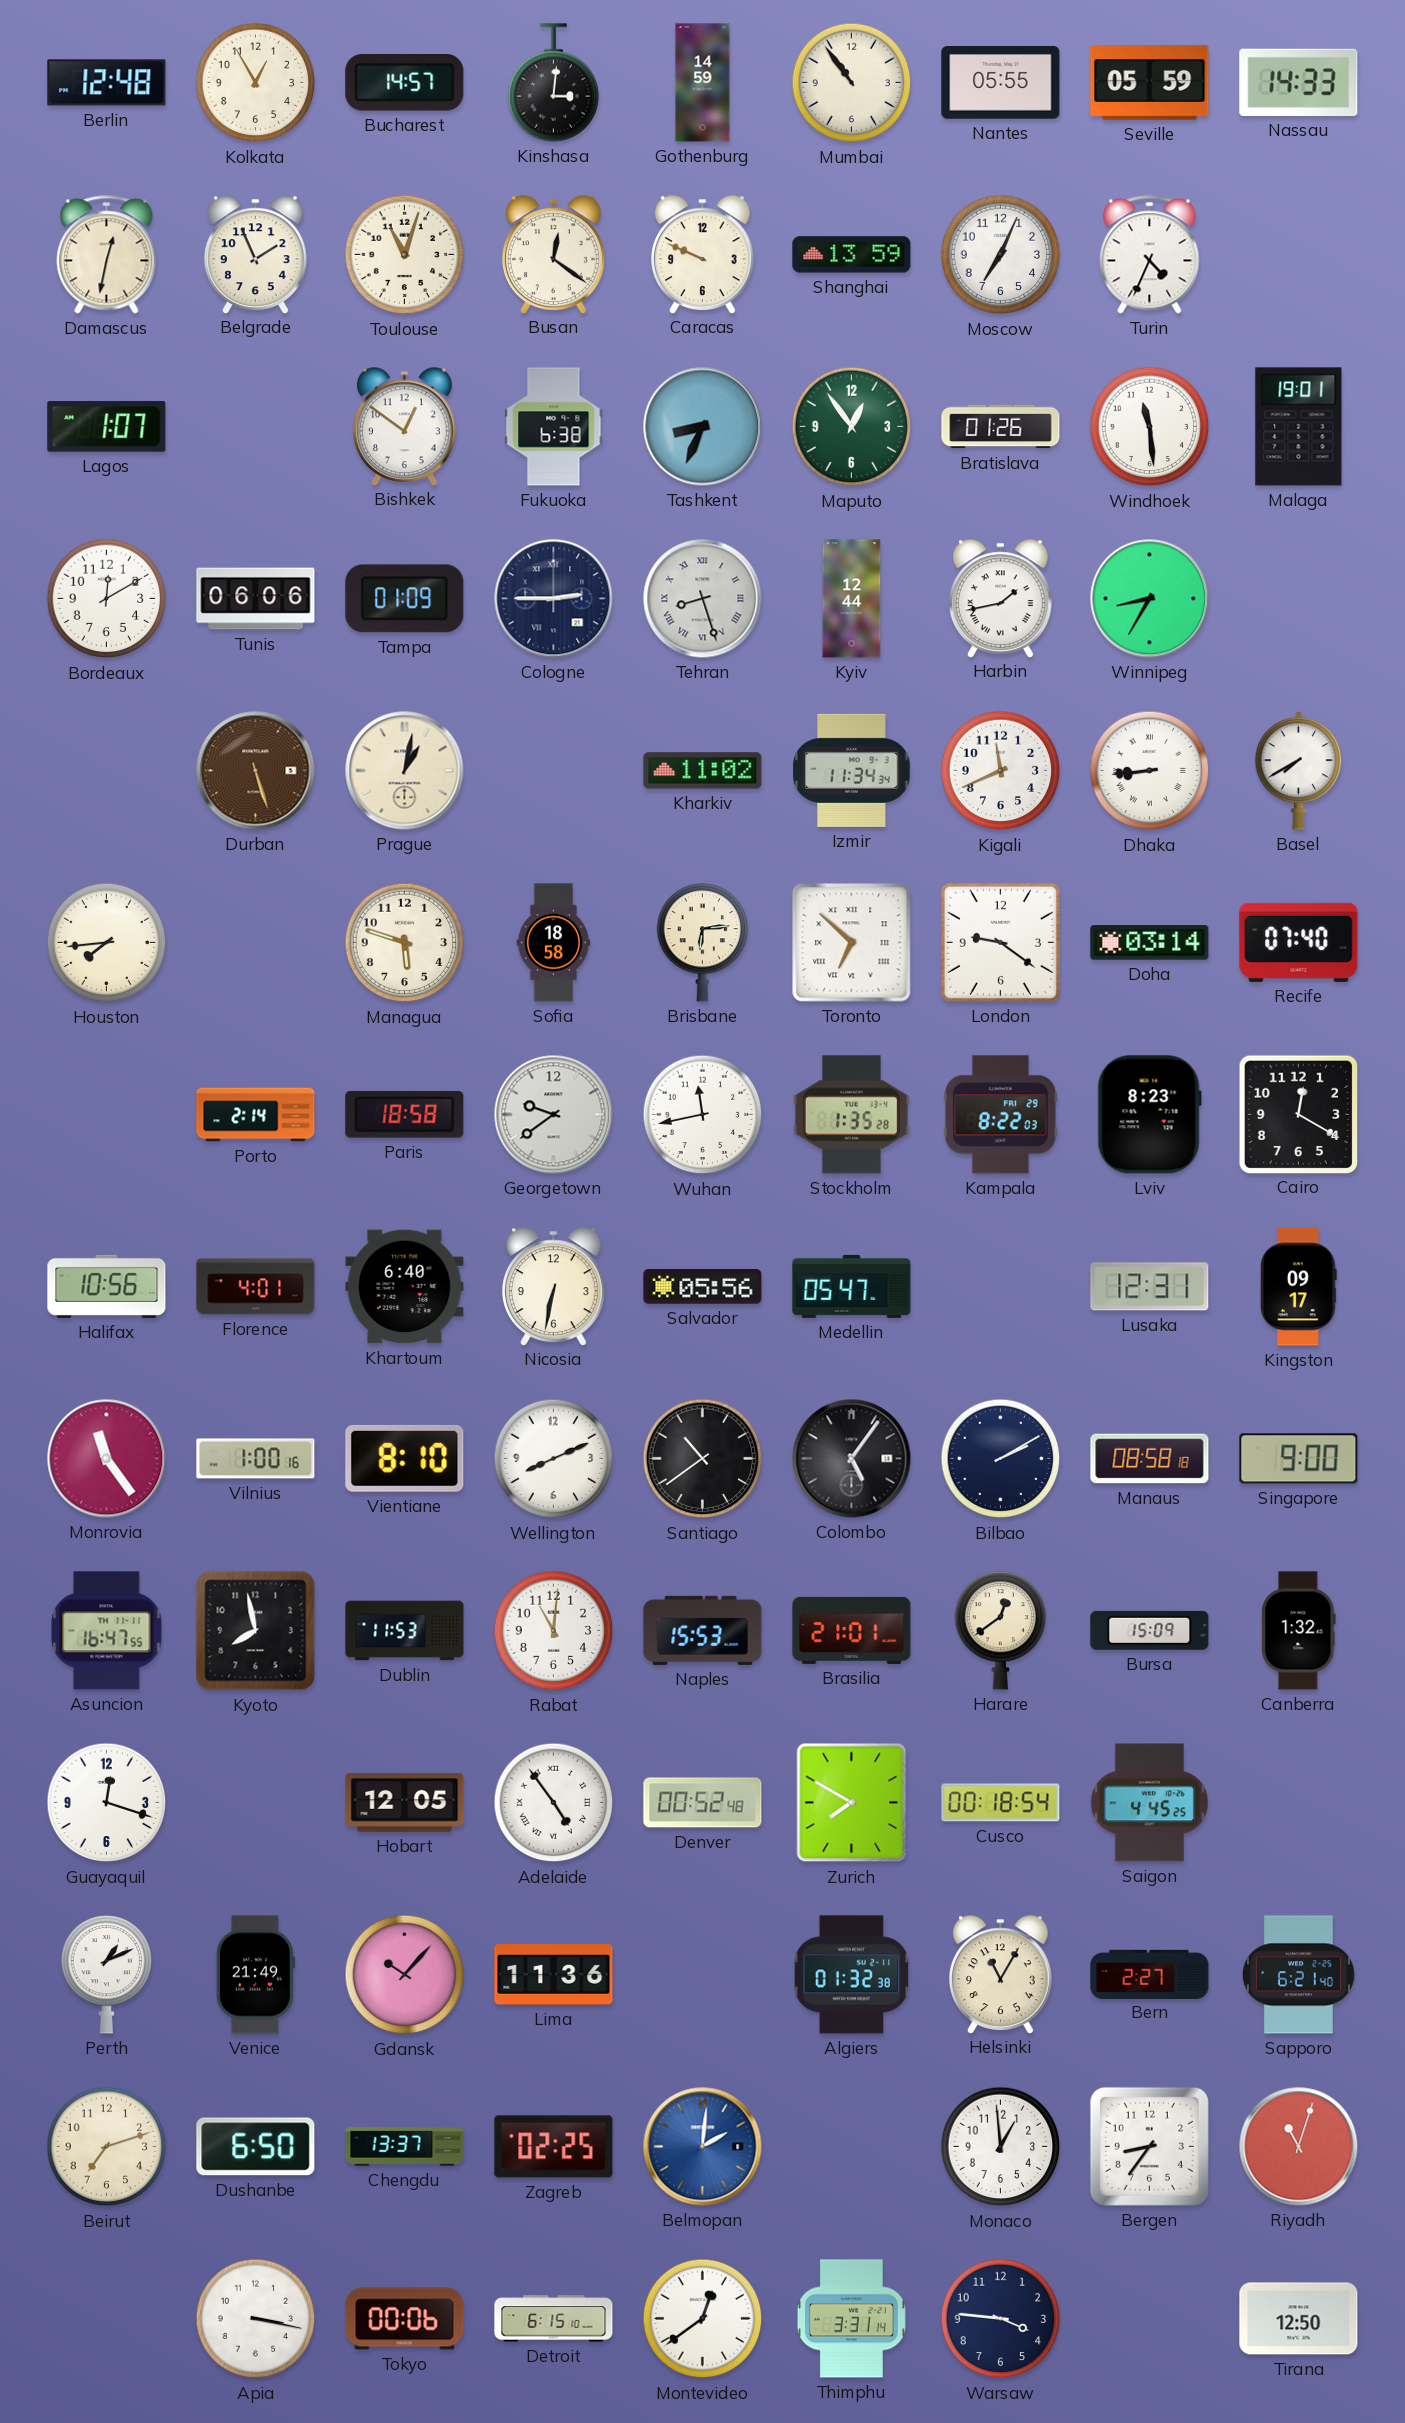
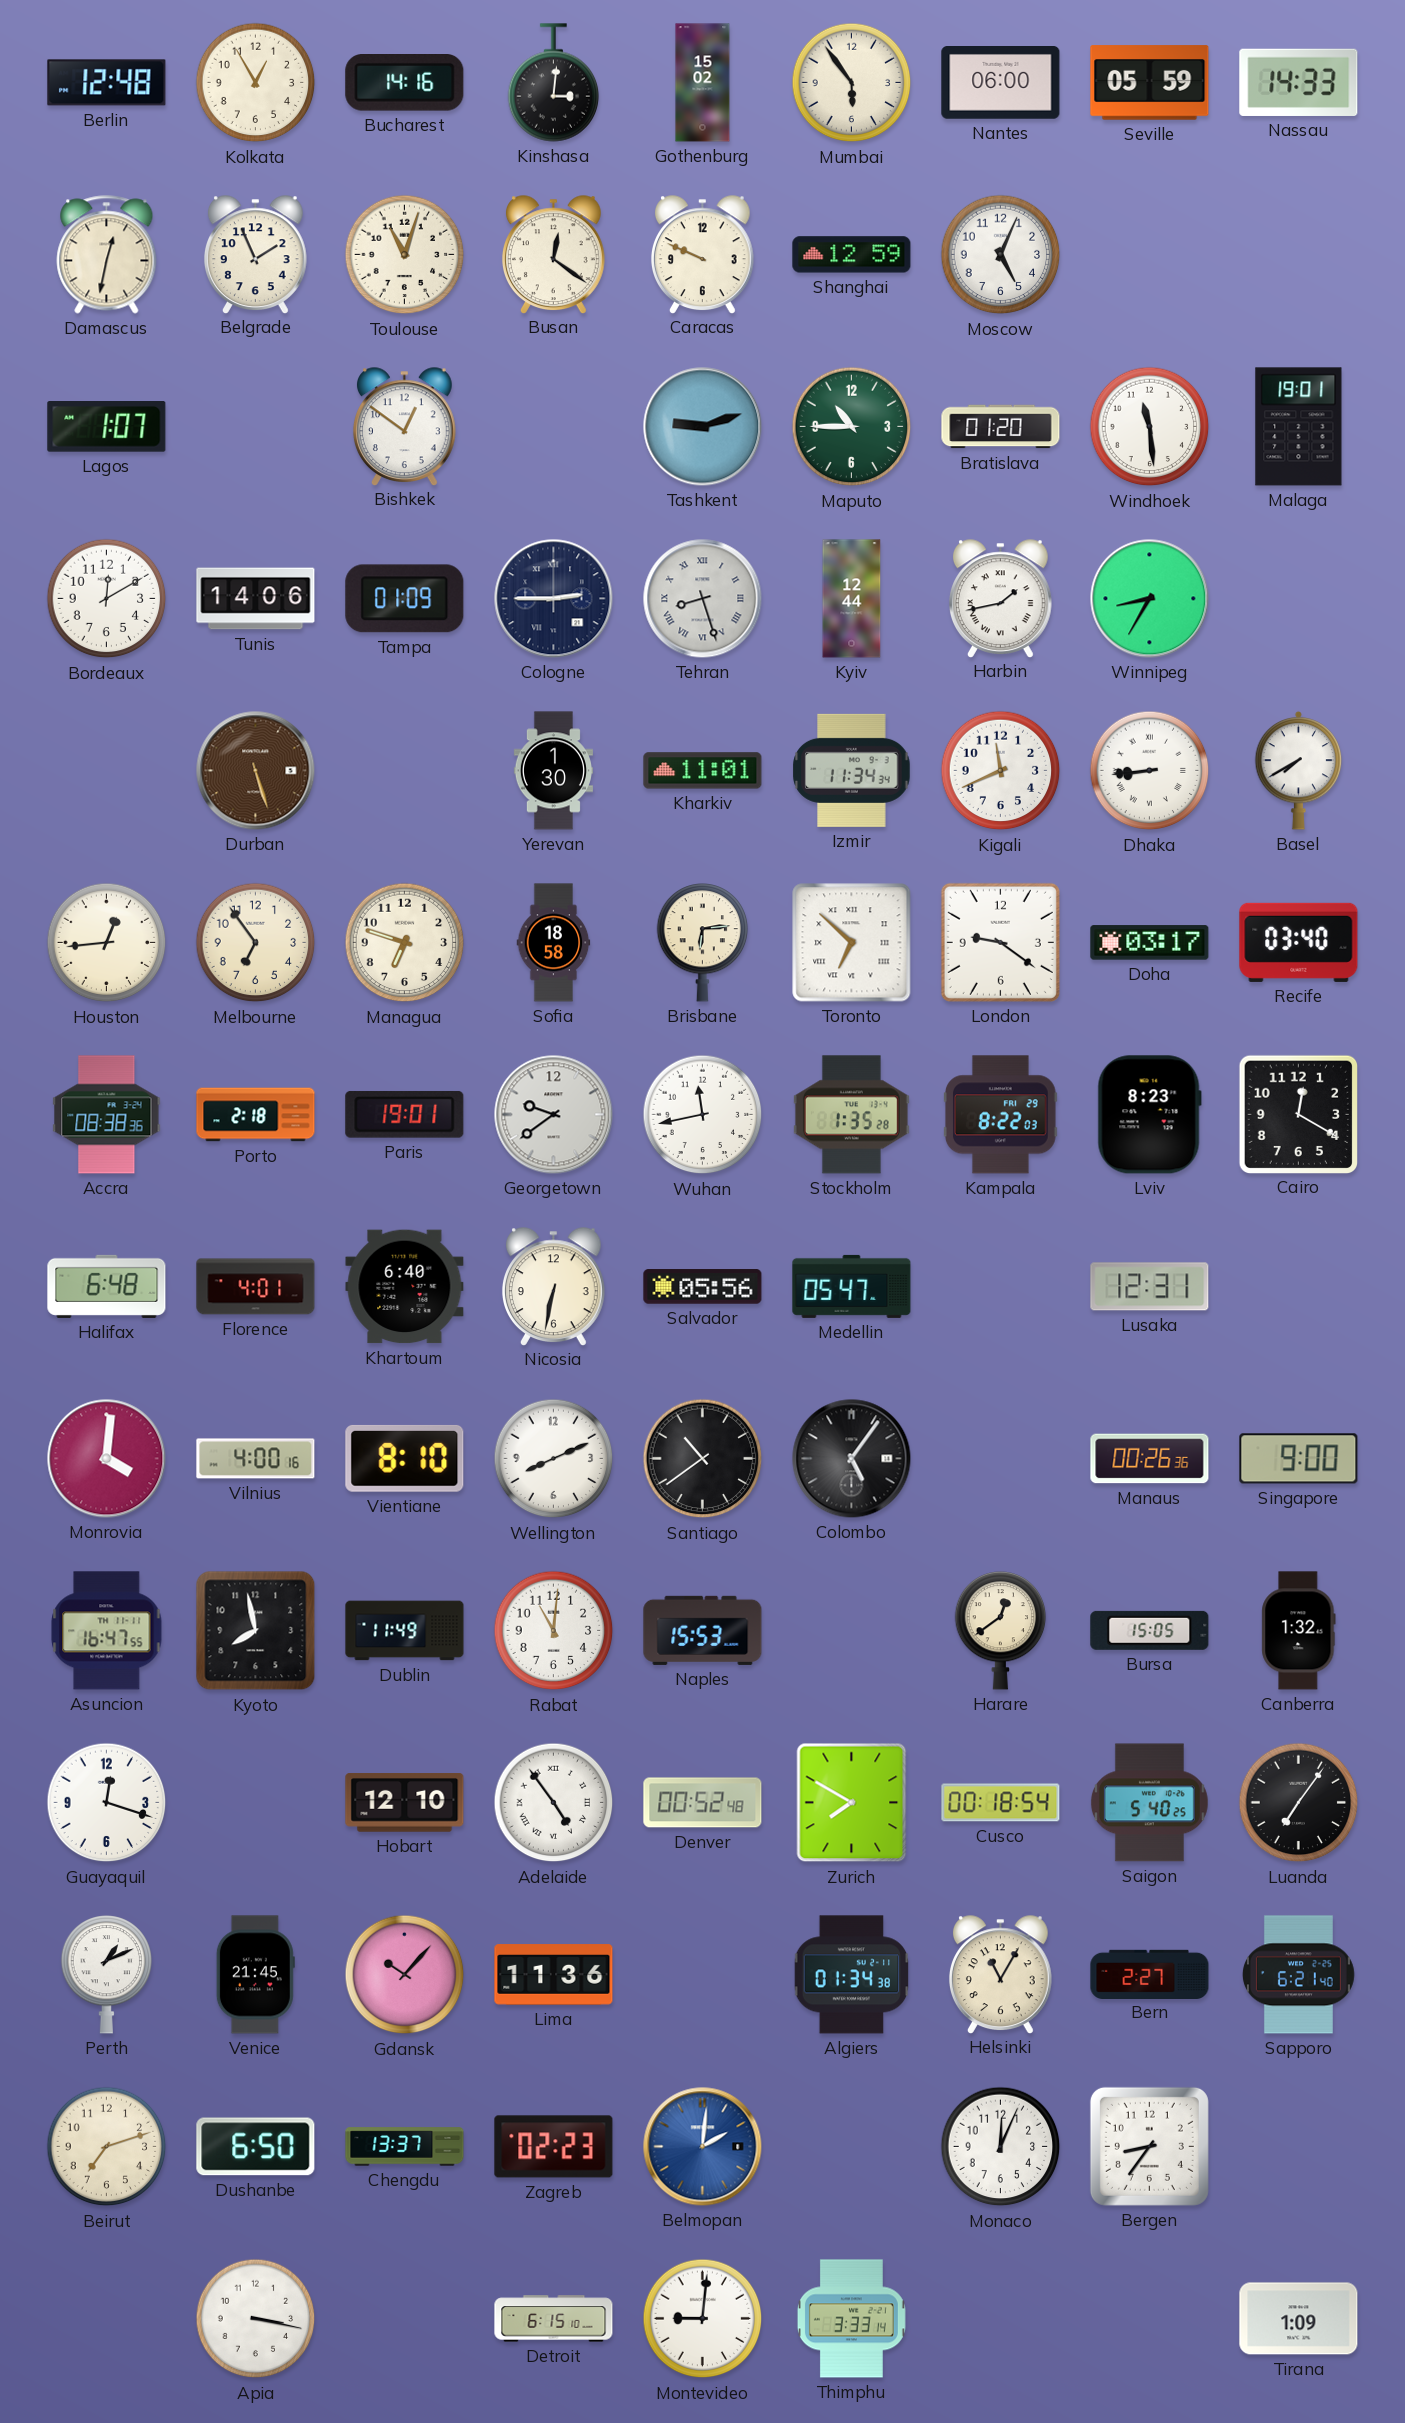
Bucharest: 14:57 -> 14:16 (405, 83)
Gothenburg: 14:59 -> 15:02 (703, 83)
Mumbai: 10:54 -> 5:54 (852, 83)
Nantes: 05:55 -> 06:00 (1001, 83)
Shanghai: 13:59 -> 12:59 (852, 255)
Moscow: 7:04 -> 5:04 (1001, 255)
Turin: 4:34 -> none (1150, 255)
Fukuoka: 6:38 -> none (554, 427)
Tashkent: 8:34 -> 9:12 (703, 427)
Maputo: 12:54 -> 10:45 (852, 427)
Bratislava: 01:26 -> 01:20 (1001, 427)
Tunis: 06:06 -> 14:06 (256, 599)
Prague: 1:02 -> none (405, 771)
Yerevan: none -> 1:30 (553, 771)
Kharkiv: 11:02 -> 11:01 (703, 771)
Houston: 7:44 -> 12:44 (107, 943)
Melbourne: none -> 6:54 (256, 943)
Managua: 5:48 -> 6:48 (405, 943)
Doha: 03:14 -> 03:17 (1150, 943)
Recife: 07:40 -> 03:40 (1299, 942)
Accra: none -> 08:38 (107, 1115)
Porto: 2:14 -> 2:18 (256, 1115)
Paris: 18:58 -> 19:01 (405, 1114)
Halifax: 10:56 -> 6:48 (107, 1286)
Kingston: 09:17 -> none (1299, 1287)
Monrovia: 11:24 -> 4:01 (107, 1459)
Vilnius: 1:00 -> 4:00 (256, 1459)
Bilbao: 2:10 -> none (1001, 1459)
Manaus: 08:58 -> 00:26 (1150, 1459)
Dublin: 11:53 -> 11:49 (405, 1631)
Brasilia: 21:01 -> none (852, 1630)
Bursa: 15:09 -> 15:05 (1150, 1630)
Hobart: 12:05 -> 12:10 (405, 1803)
Saigon: 4:45 -> 5:40 (1149, 1803)
Luanda: none -> 7:06 (1299, 1803)
Venice: 21:49 -> 21:45 (255, 1975)
Algiers: 01:32 -> 01:34 (852, 1975)
Zagreb: 02:25 -> 02:23 (554, 2147)
Monaco: 12:59 -> 12:04 (1001, 2147)
Riyadh: 11:03 -> none (1299, 2147)
Tokyo: 00:06 -> none (405, 2319)
Montevideo: 12:39 -> 9:01 (703, 2319)
Thimphu: 3:31 -> 3:33 (851, 2319)
Warsaw: 3:46 -> none (1001, 2319)
Tirana: 12:50 -> 1:09 (1299, 2319)
